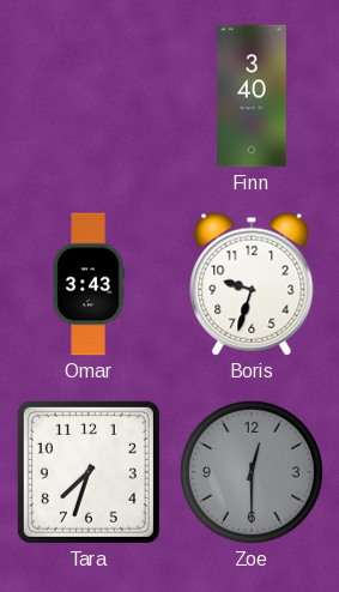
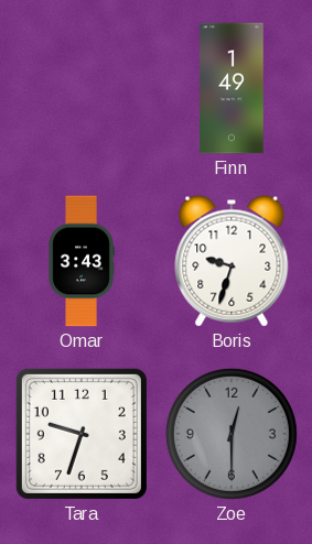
Finn: 3:40 -> 1:49 (232, 88)
Tara: 7:33 -> 9:33 (82, 434)
